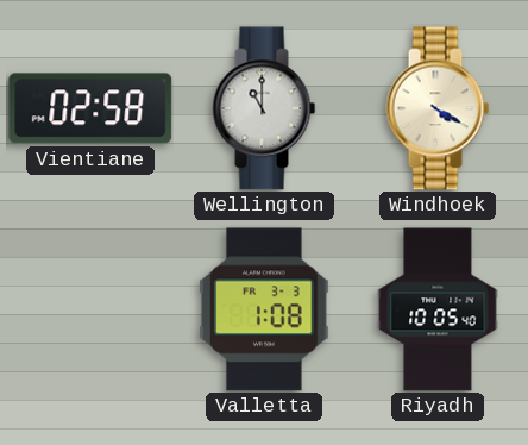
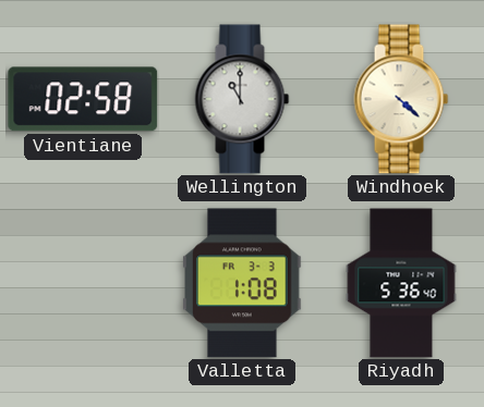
Windhoek: 4:20 -> 4:22 (401, 99)
Riyadh: 10:05 -> 5:36 (401, 283)
